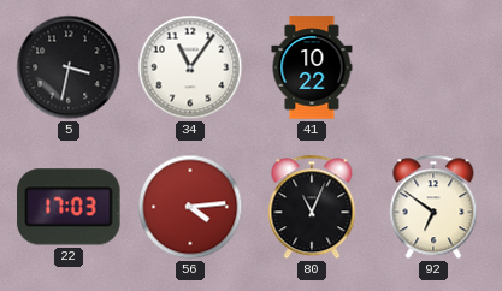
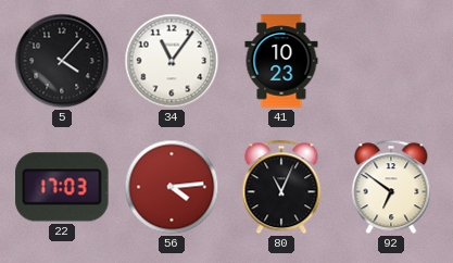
5: 3:32 -> 4:07 (62, 61)
41: 10:22 -> 10:23 (281, 61)
